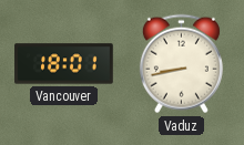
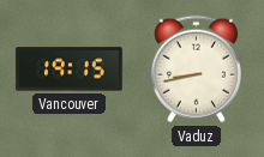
Vancouver: 18:01 -> 19:15 (70, 70)
